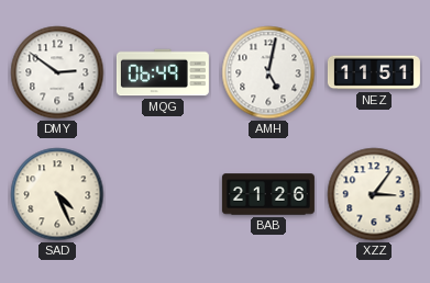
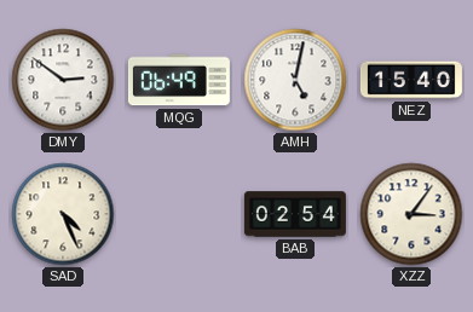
NEZ: 11:51 -> 15:40 (411, 80)
BAB: 21:26 -> 02:54 (295, 214)
